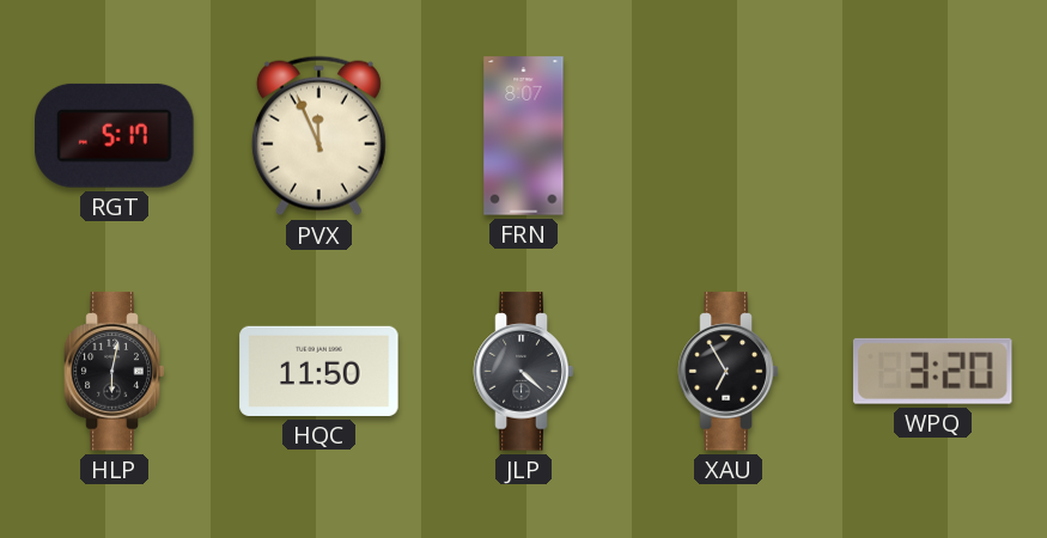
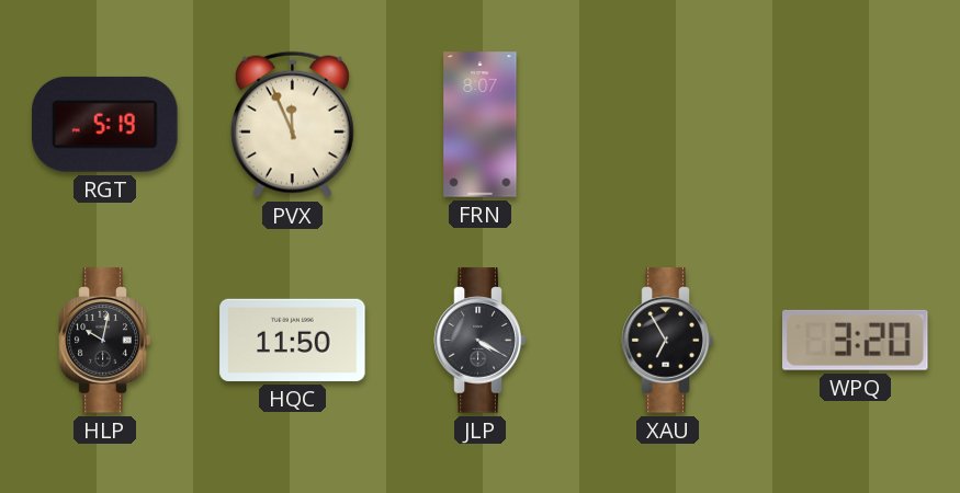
RGT: 5:17 -> 5:19 (105, 124)
HLP: 6:02 -> 10:02 (105, 341)
JLP: 4:22 -> 4:20 (481, 341)
